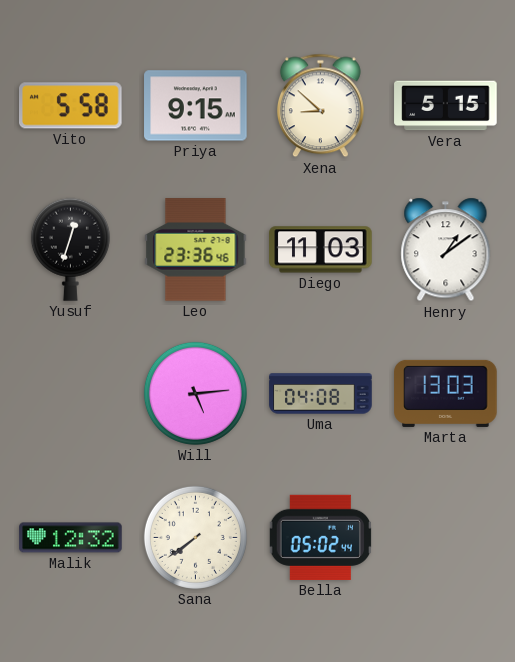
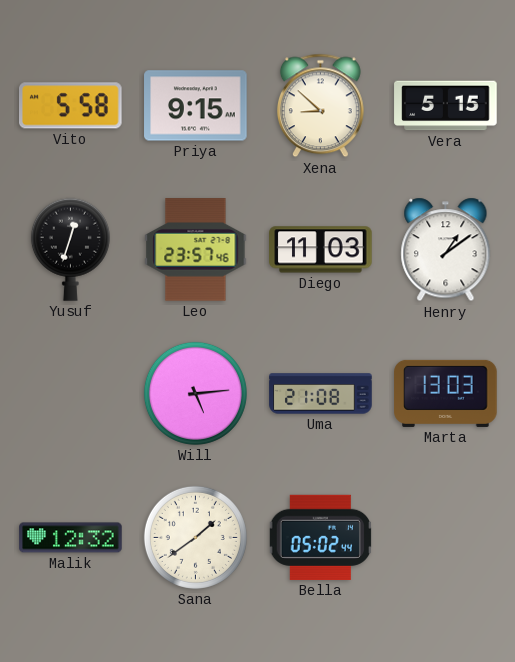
Leo: 23:36 -> 23:57 (196, 250)
Uma: 04:08 -> 21:08 (321, 394)
Sana: 7:39 -> 1:39 (195, 537)
